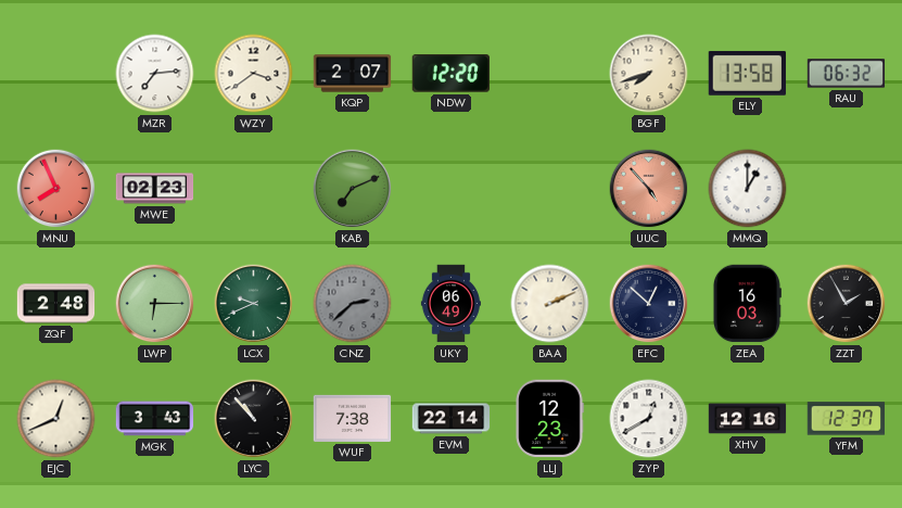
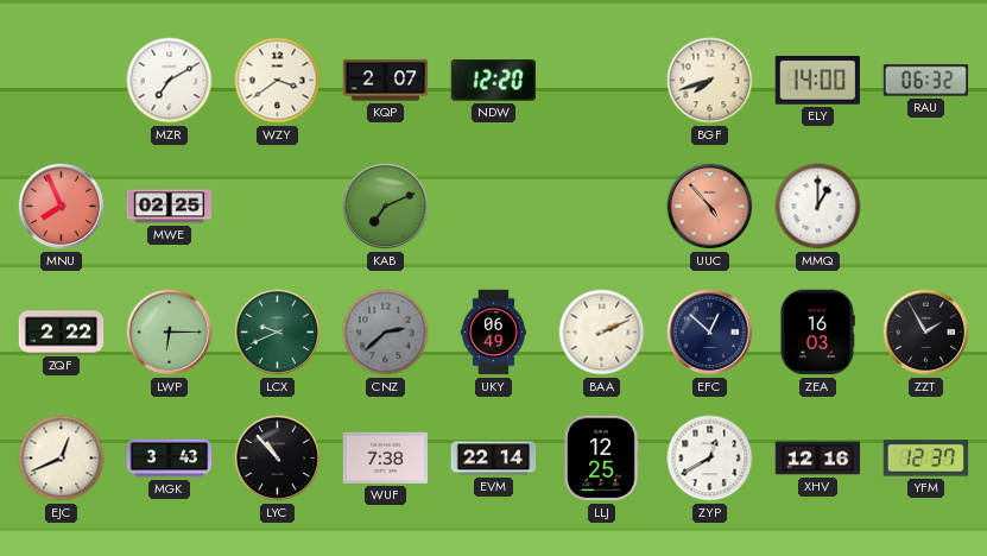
MZR: 7:14 -> 7:10 (170, 81)
ELY: 13:58 -> 14:00 (817, 80)
MWE: 02:23 -> 02:25 (170, 207)
ZQF: 2:48 -> 2:22 (62, 333)
LLJ: 12:23 -> 12:25 (601, 459)
